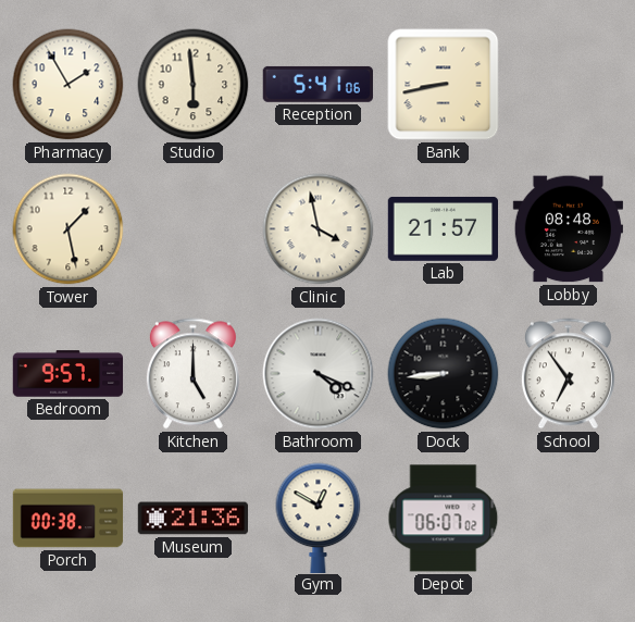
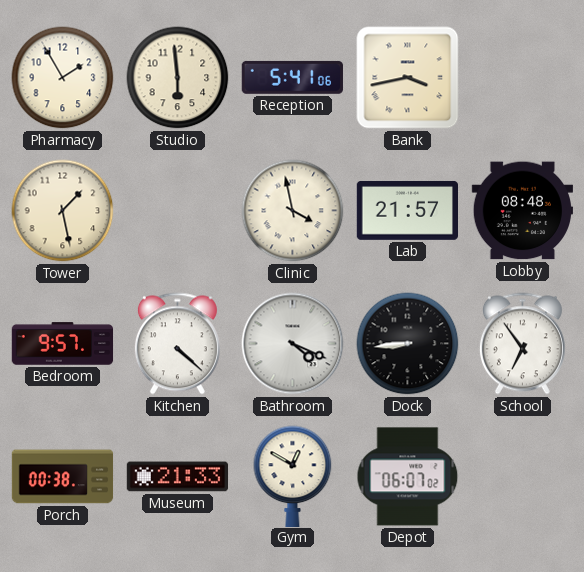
Bank: 8:43 -> 3:43 (408, 78)
Kitchen: 5:00 -> 4:22 (177, 344)
Museum: 21:36 -> 21:33 (178, 477)
